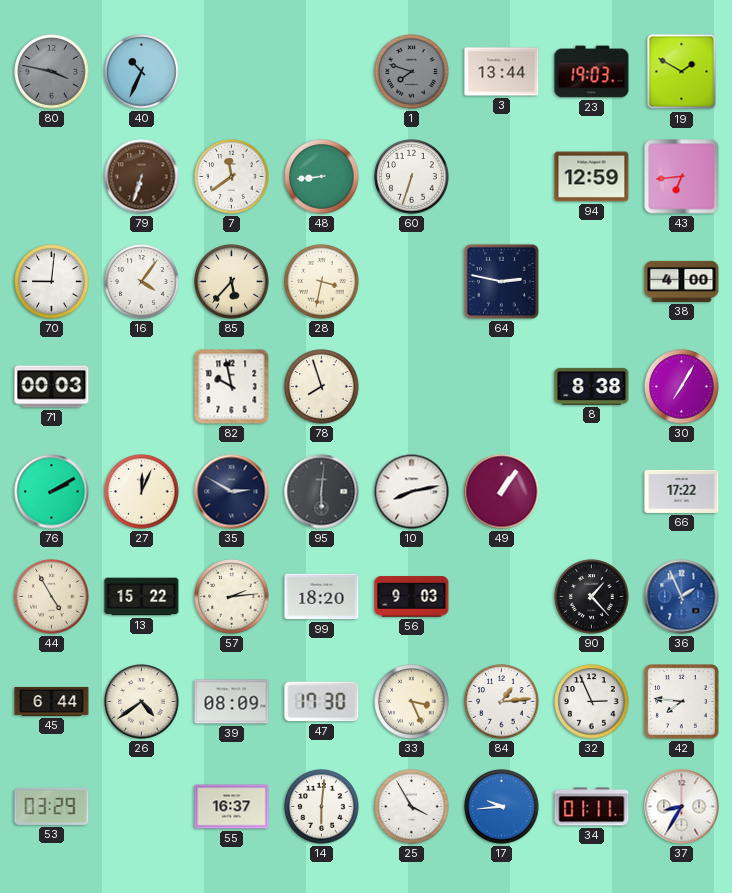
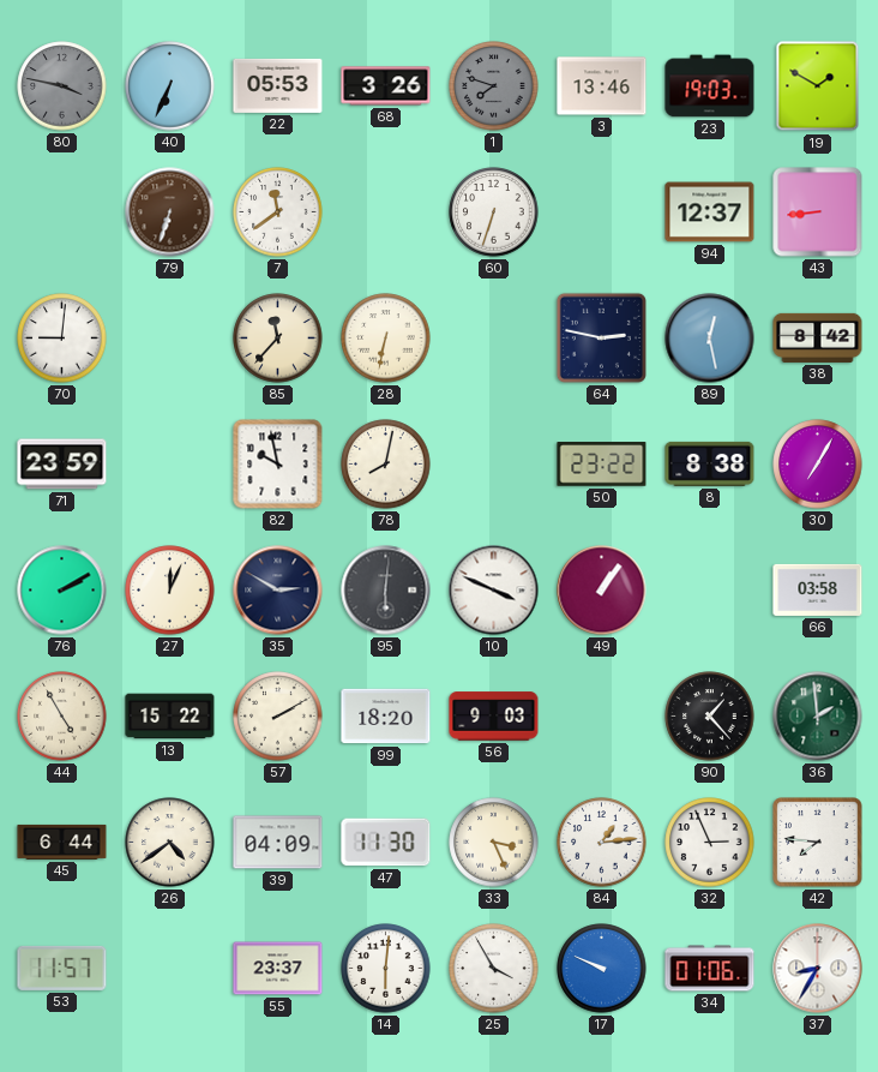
40: 10:34 -> 6:34 (170, 86)
22: none -> 05:53 (278, 85)
68: none -> 3:26 (386, 86)
3: 13:44 -> 13:46 (602, 86)
48: 8:44 -> none (322, 177)
94: 12:59 -> 12:37 (710, 212)
43: 6:44 -> 8:44 (818, 212)
16: 4:06 -> none (142, 282)
85: 5:37 -> 11:37 (278, 339)
28: 3:32 -> 6:32 (386, 339)
89: none -> 12:28 (710, 339)
38: 4:00 -> 8:42 (818, 337)
71: 00:03 -> 23:59 (62, 465)
78: 7:57 -> 8:02 (386, 465)
50: none -> 23:22 (602, 465)
10: 8:13 -> 3:49 (494, 591)
66: 17:22 -> 03:58 (818, 589)
57: 2:14 -> 2:10 (278, 717)
36: 1:56 -> 1:59 (818, 717)
36 dial: blue -> green (818, 717)
39: 08:09 -> 04:09 (278, 843)
47: 17:30 -> 11:30 (386, 843)
53: 03:29 -> 11:57 (62, 968)
55: 16:37 -> 23:37 (278, 969)
17: 9:44 -> 9:49 (602, 969)
34: 01:11 -> 01:06 (710, 969)
